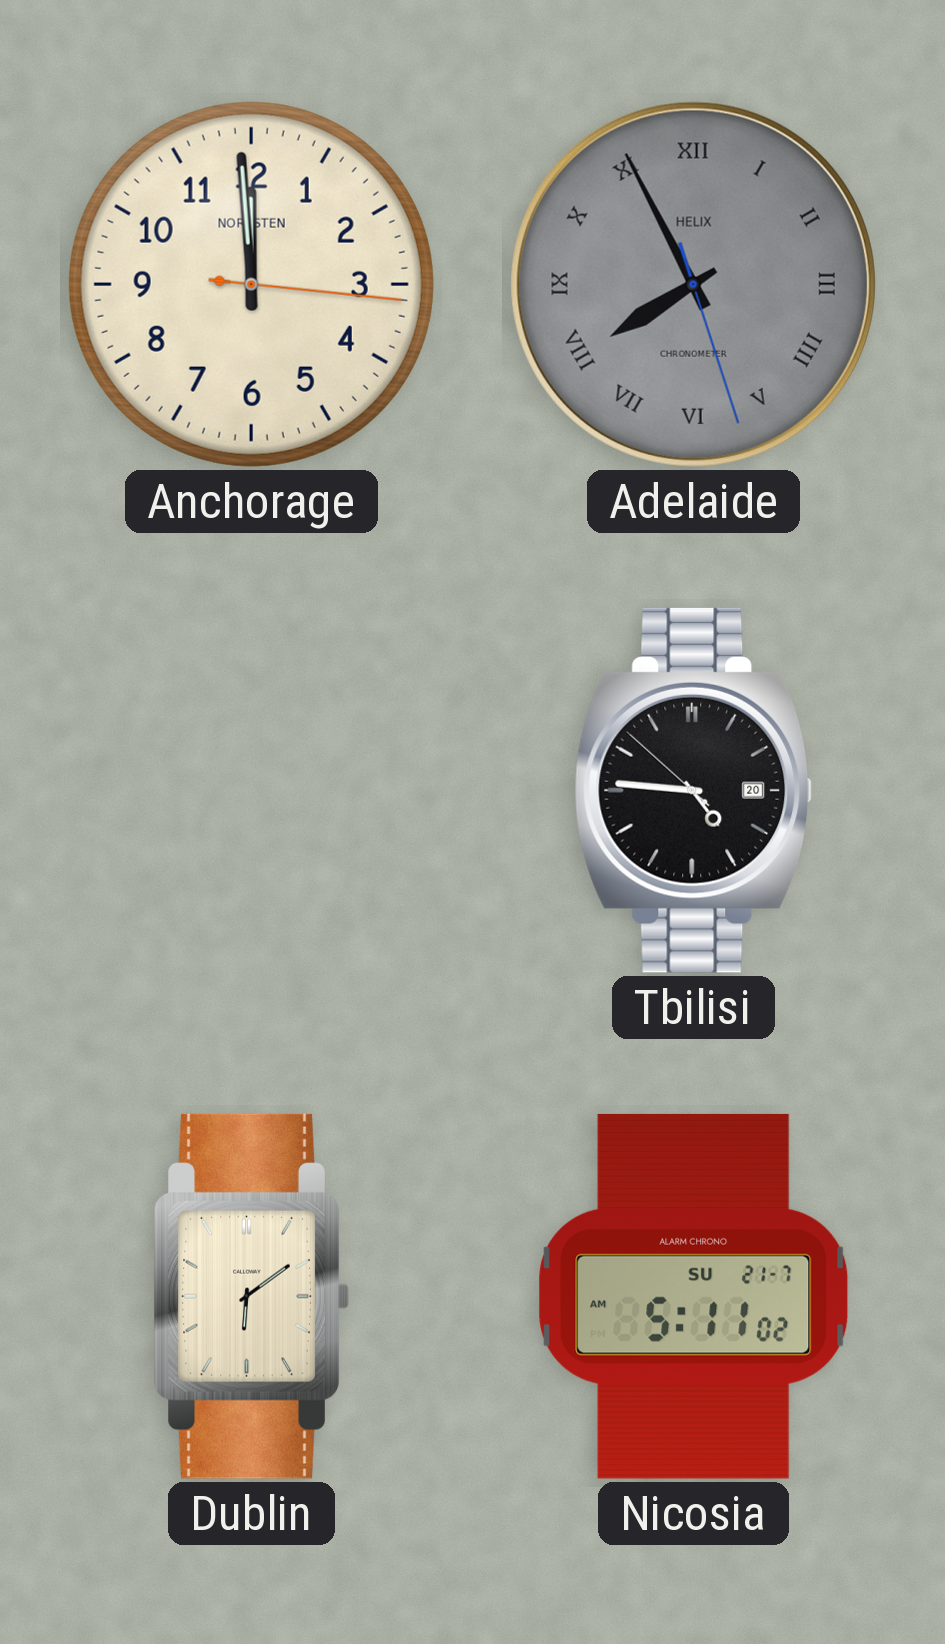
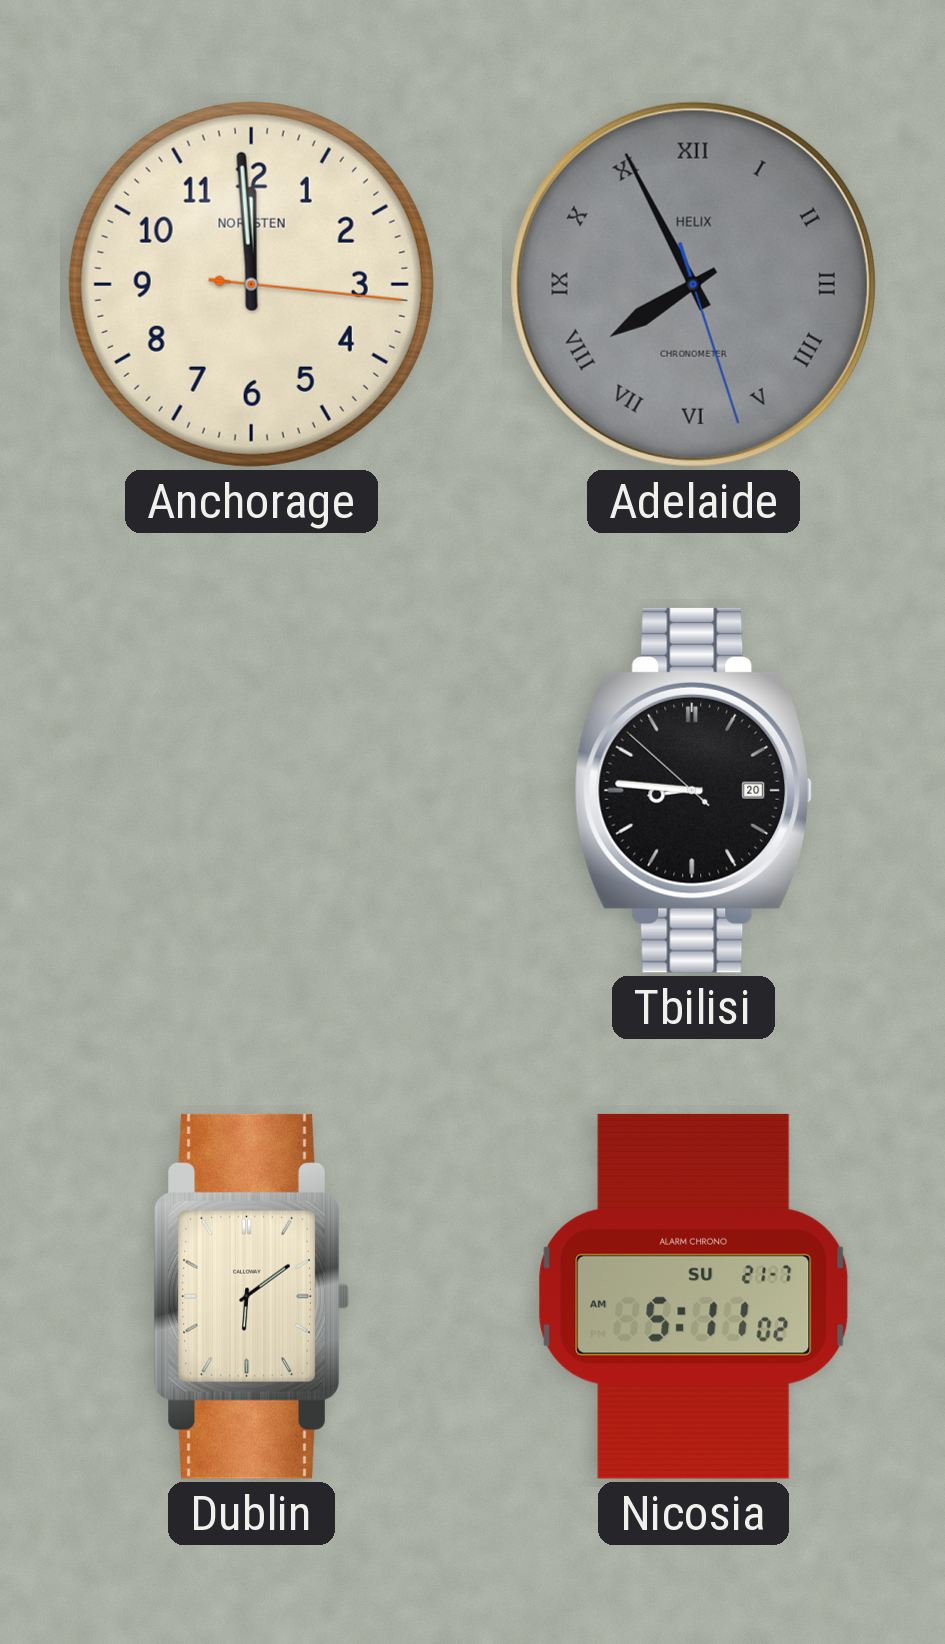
Tbilisi: 4:45 -> 8:45 (694, 790)
